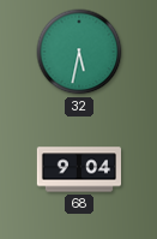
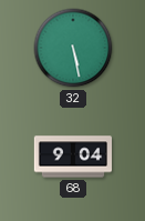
32: 5:32 -> 5:28 (73, 48)
